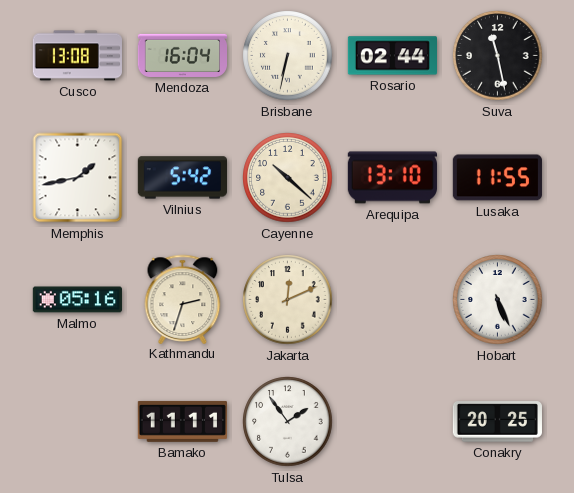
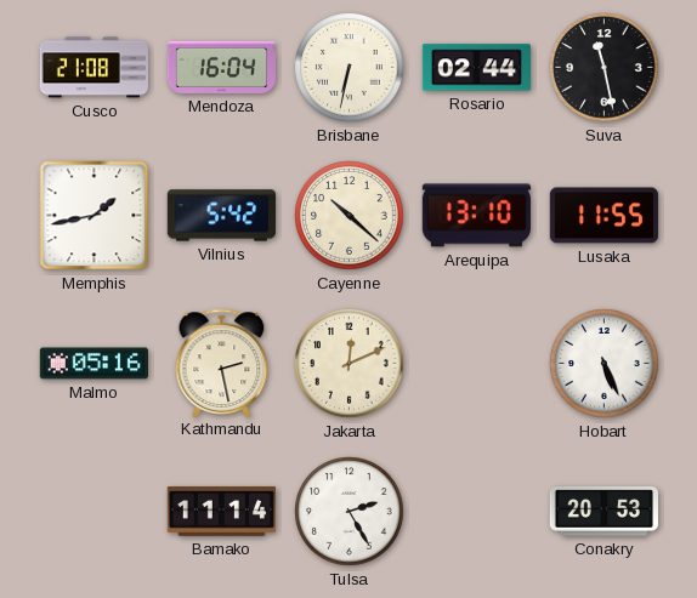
Cusco: 13:08 -> 21:08 (93, 68)
Kathmandu: 2:33 -> 2:28 (222, 363)
Bamako: 11:11 -> 11:14 (221, 511)
Tulsa: 1:54 -> 2:25 (350, 512)
Conakry: 20:25 -> 20:53 (603, 512)
